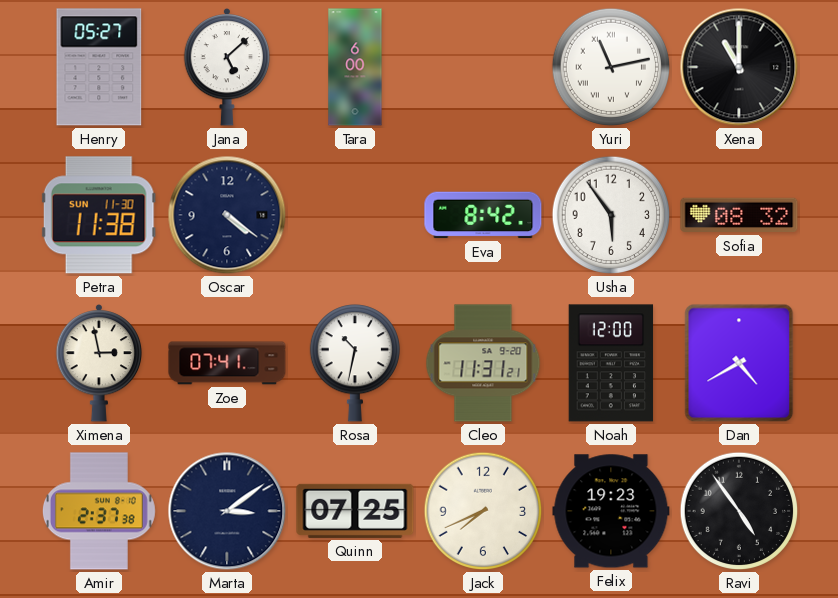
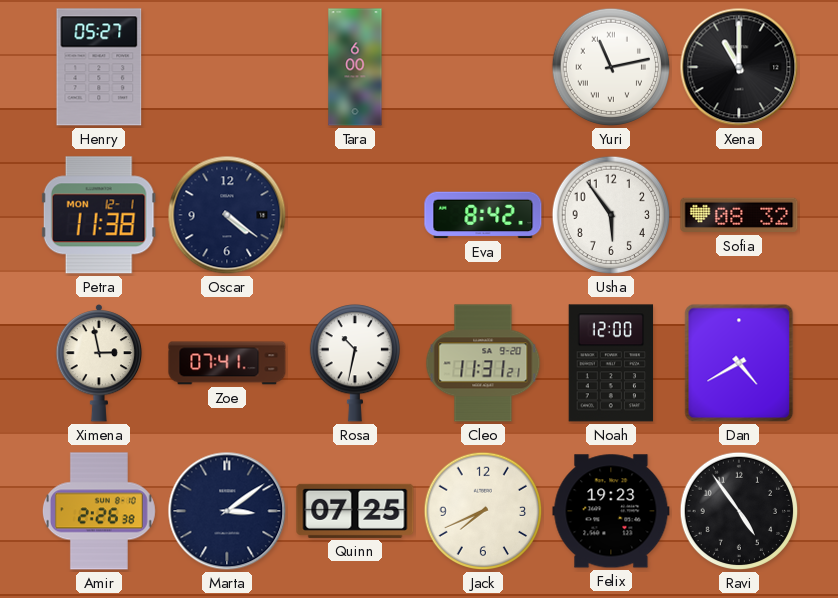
Jana: 5:08 -> none (227, 68)
Petra date: SUN 11-30 -> MON 12-1 (99, 215)
Amir: 2:37 -> 2:26 (99, 511)
